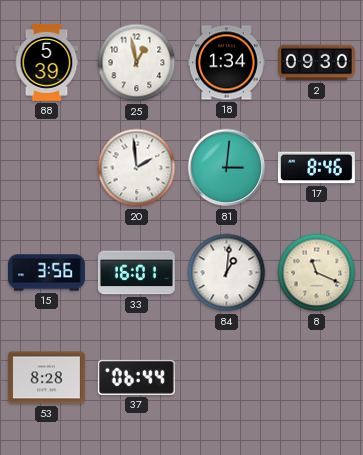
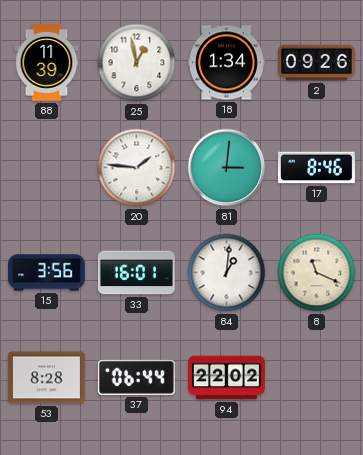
88: 5:39 -> 11:39 (47, 63)
2: 09:30 -> 09:26 (317, 63)
20: 1:59 -> 1:46 (137, 168)
94: none -> 22:02 (227, 378)
